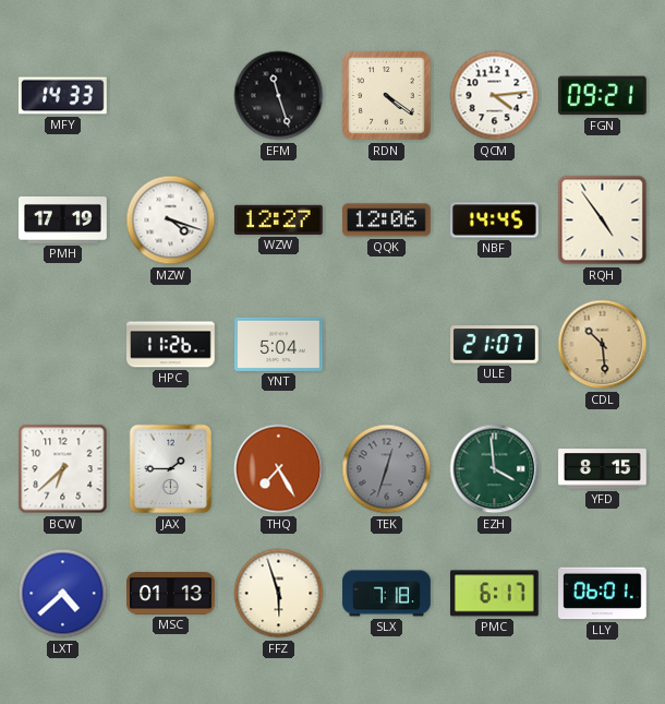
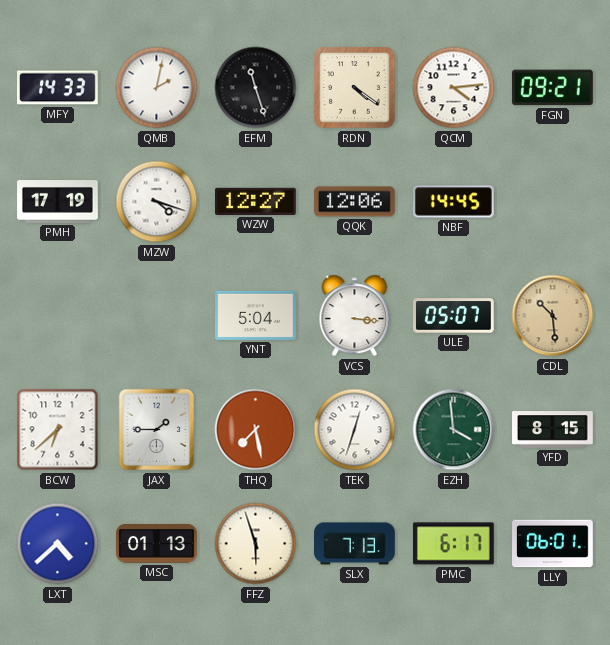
QMB: none -> 2:02 (157, 88)
RQH: 4:54 -> none (603, 220)
HPC: 11:26 -> none (171, 345)
VCS: none -> 3:16 (355, 316)
ULE: 21:07 -> 05:07 (454, 316)
THQ: 7:25 -> 7:28 (256, 430)
TEK dial: grey -> white (355, 430)
SLX: 7:18 -> 7:13 (355, 544)
